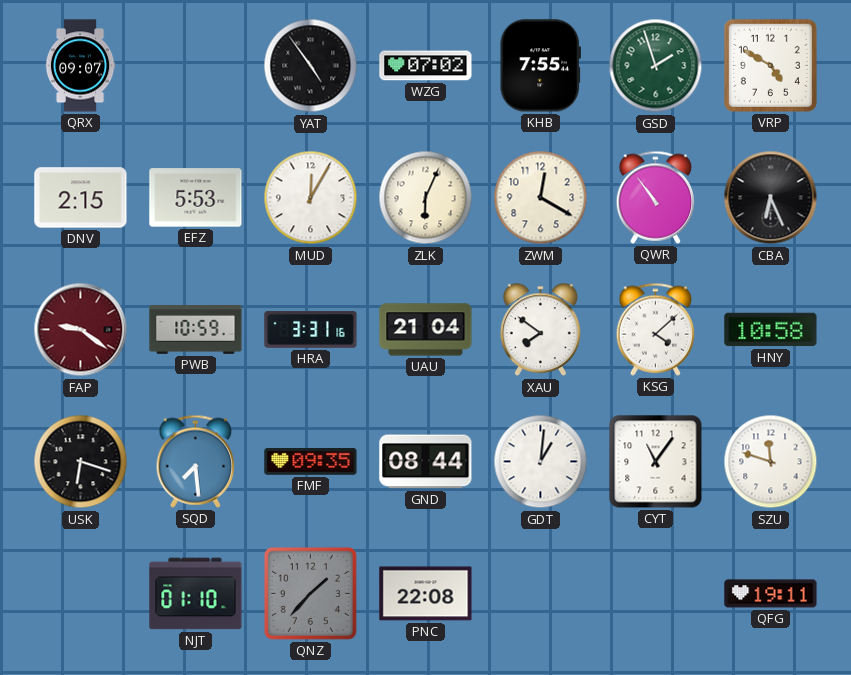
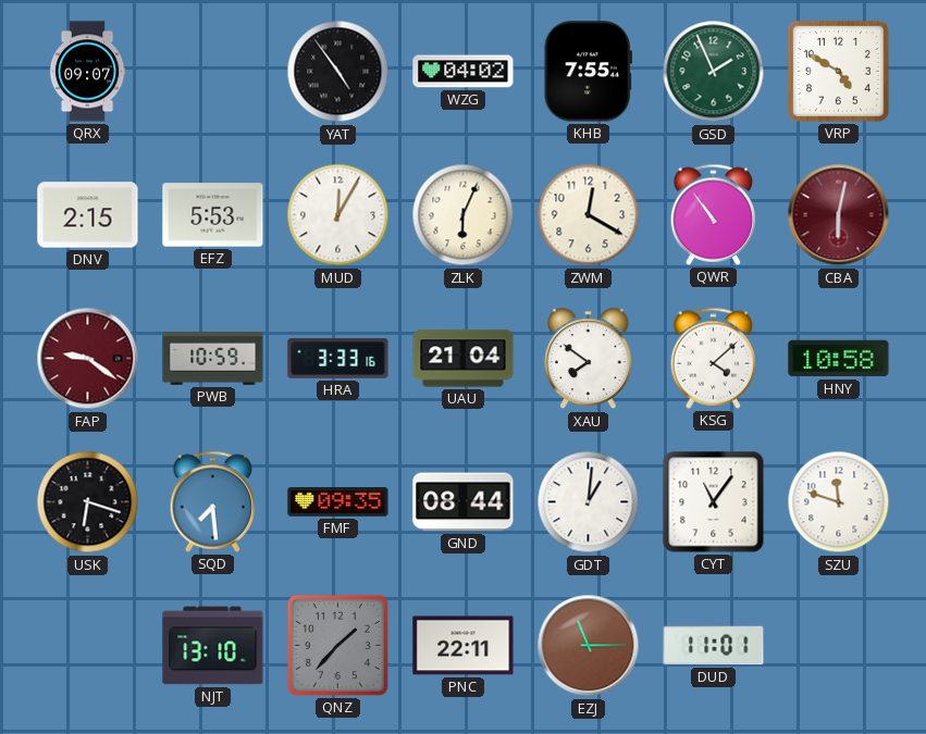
WZG: 07:02 -> 04:02 (464, 72)
GSD: 1:57 -> 1:56 (714, 72)
CBA: 6:26 -> 6:02 (839, 215)
CBA dial: black -> burgundy (839, 215)
HRA: 3:31 -> 3:33 (338, 359)
NJT: 01:10 -> 13:10 (213, 646)
PNC: 22:08 -> 22:11 (464, 646)
EZJ: none -> 11:15 (589, 646)
DUD: none -> 11:01 (714, 646)
QFG: 19:11 -> none (771, 594)
